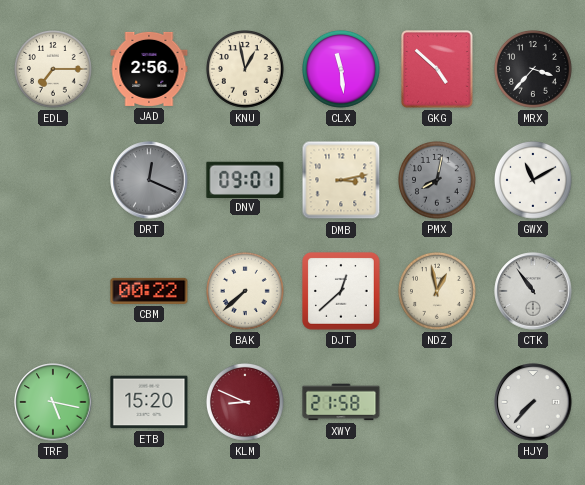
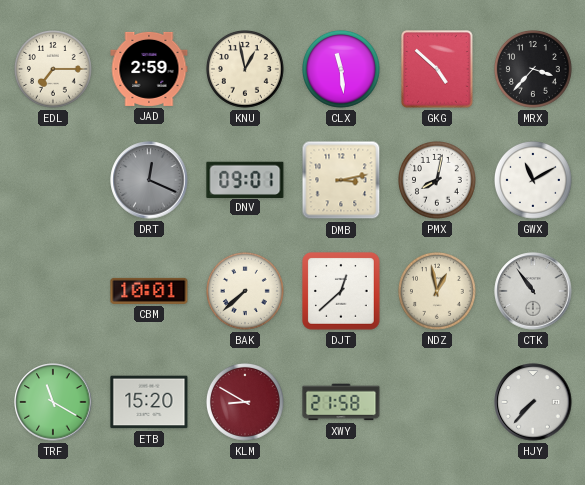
JAD: 2:56 -> 2:59 (149, 69)
PMX dial: grey -> white (438, 181)
CBM: 00:22 -> 10:01 (149, 291)
TRF: 5:17 -> 11:20 (53, 402)
KLM: 8:49 -> 8:50 (246, 403)
